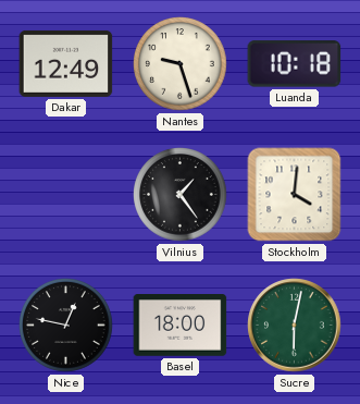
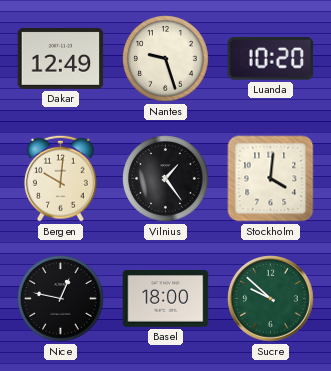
Luanda: 10:18 -> 10:20 (271, 59)
Bergen: none -> 10:01 (60, 178)
Sucre: 6:02 -> 9:52 (271, 299)
